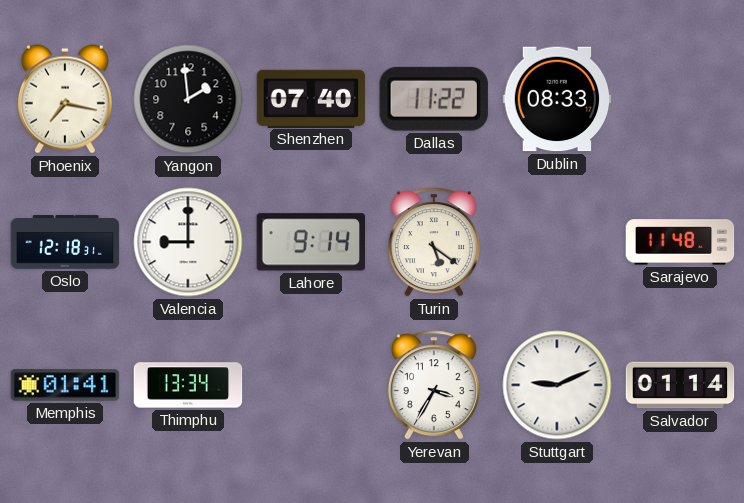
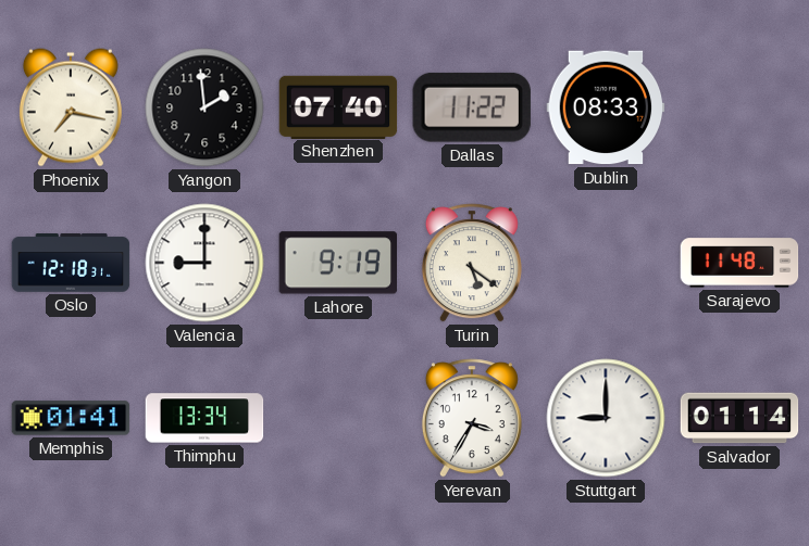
Lahore: 9:14 -> 9:19 (337, 263)
Stuttgart: 9:11 -> 9:00 (606, 418)
